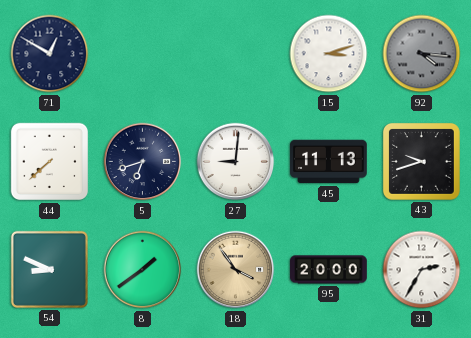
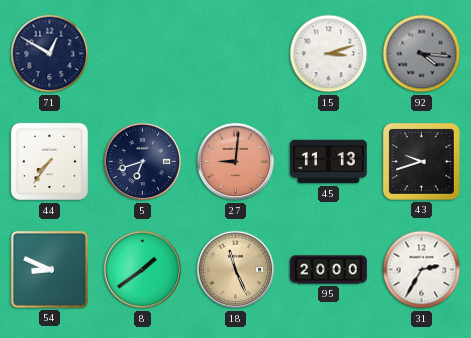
44: 7:38 -> 7:36 (50, 162)
27 dial: white -> salmon (236, 162)
18: 3:54 -> 11:26 (236, 270)
